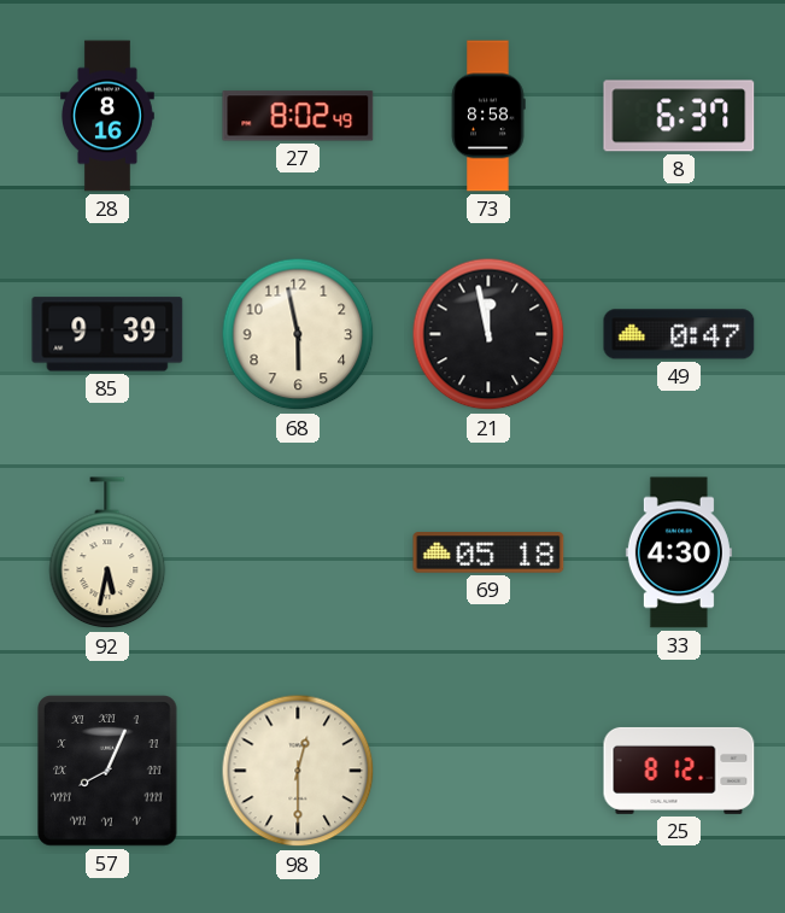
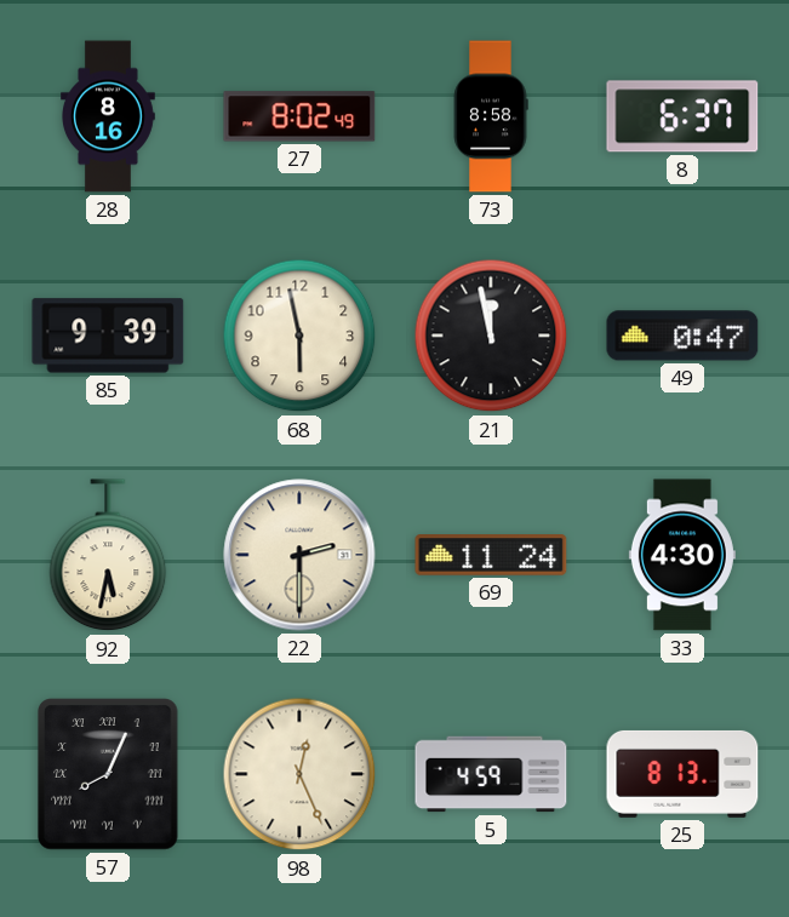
22: none -> 2:30 (299, 555)
69: 05:18 -> 11:24 (491, 555)
98: 12:30 -> 12:26 (299, 774)
5: none -> 4:59 (491, 774)
25: 8:12 -> 8:13 (682, 774)
